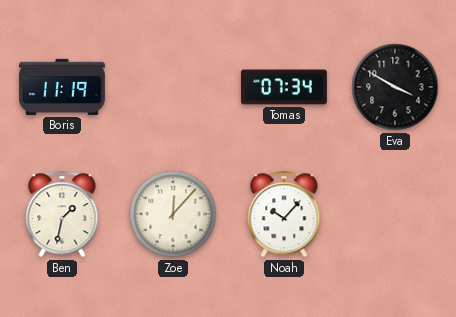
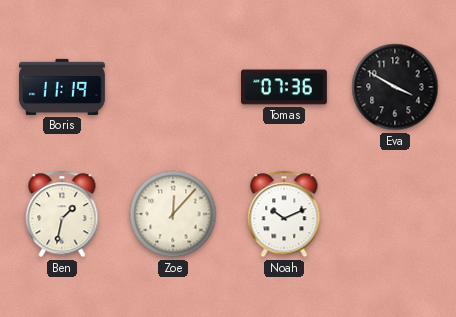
Tomas: 07:34 -> 07:36 (285, 87)
Noah: 10:07 -> 10:11 (284, 214)
